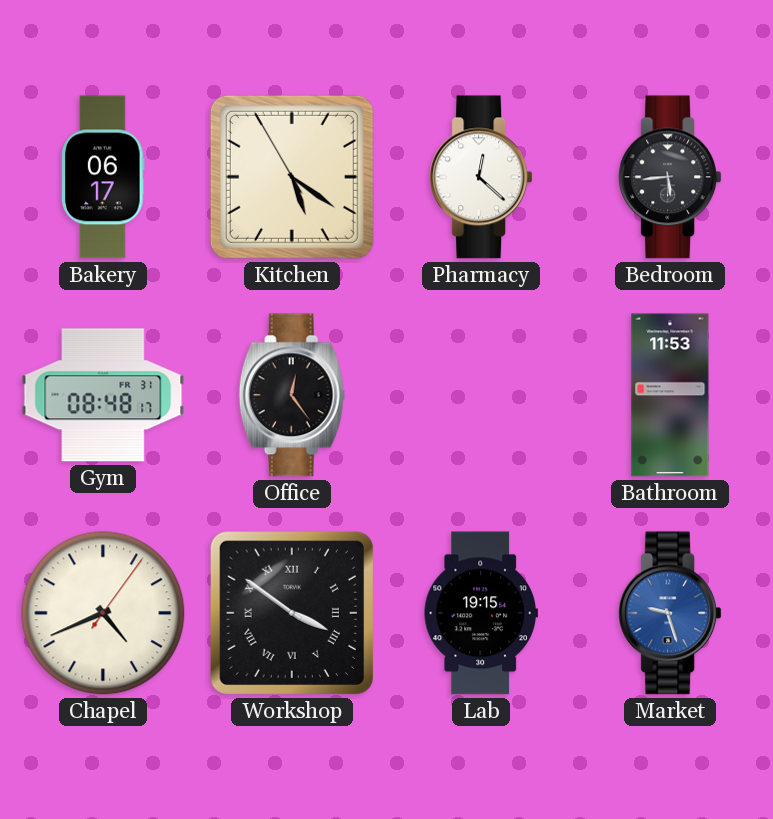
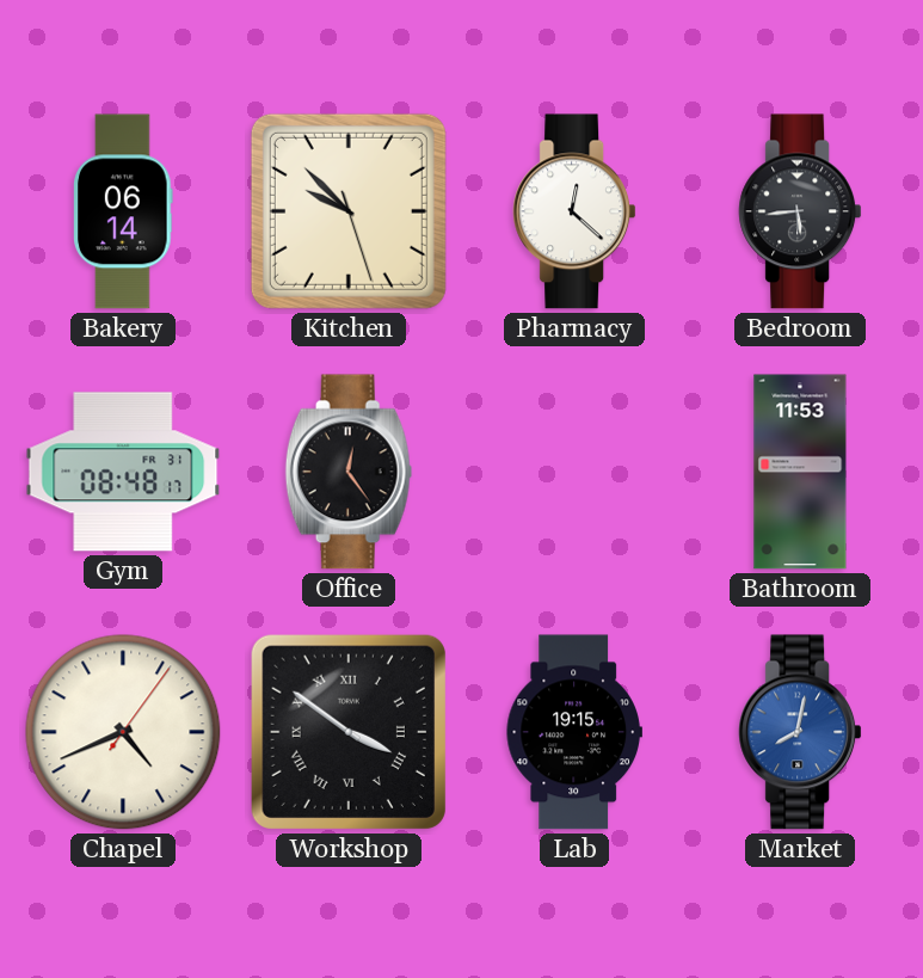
Bakery: 06:17 -> 06:14 (123, 211)
Kitchen: 5:20 -> 9:52 (349, 211)
Market: 9:27 -> 8:02 (800, 732)
